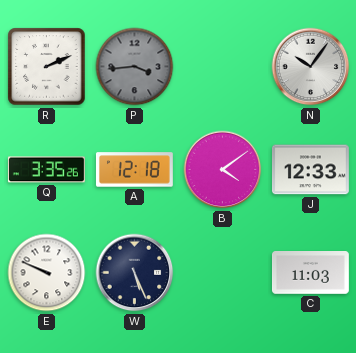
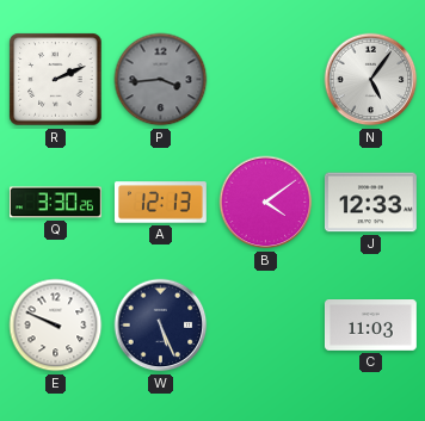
N: 10:06 -> 5:06 (371, 80)
Q: 3:35 -> 3:30 (55, 203)
A: 12:18 -> 12:13 (160, 203)
